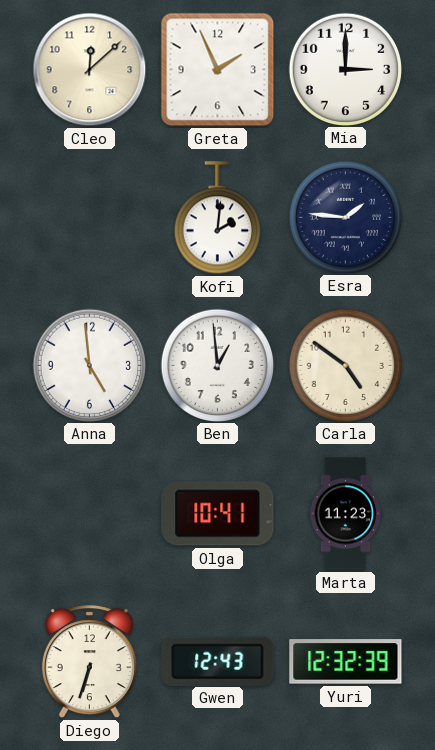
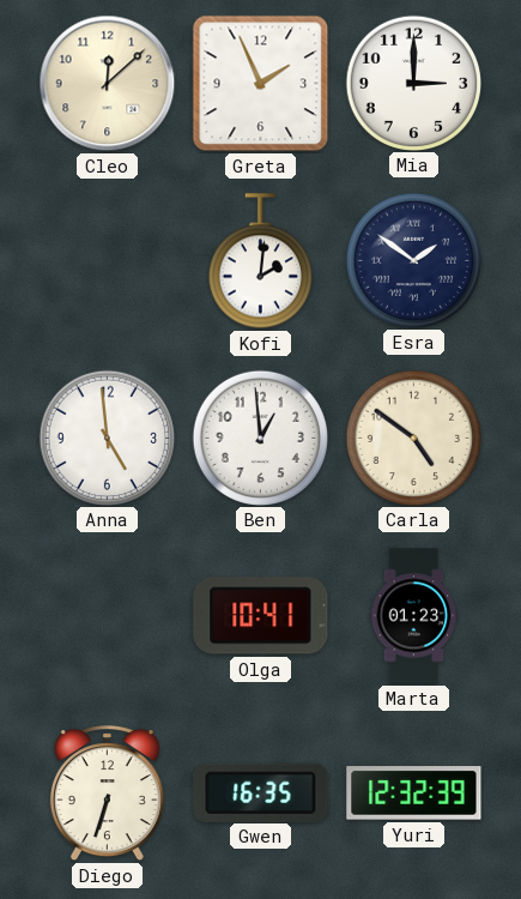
Esra: 1:46 -> 1:51 (413, 260)
Marta: 11:23 -> 01:23 (414, 616)
Gwen: 12:43 -> 16:35 (261, 792)
